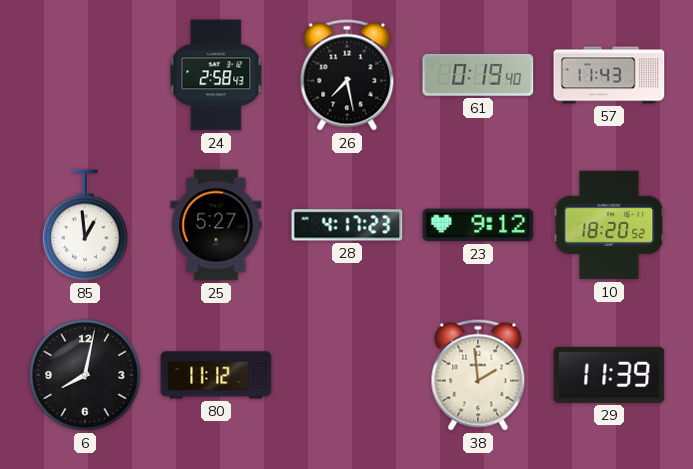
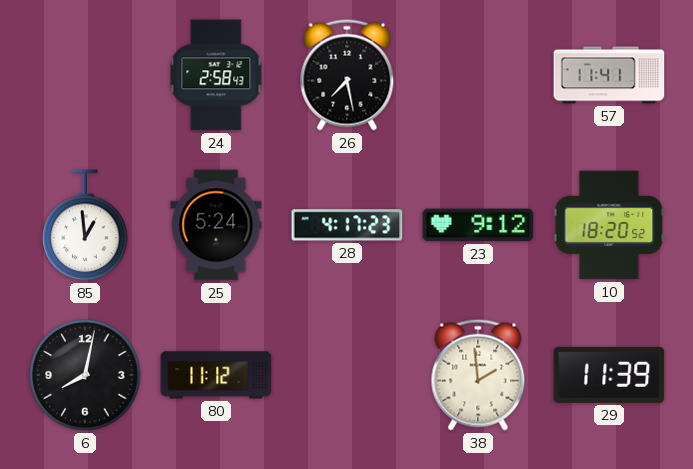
61: 0:19 -> none (478, 75)
57: 11:43 -> 11:41 (609, 75)
25: 5:27 -> 5:24 (216, 225)
